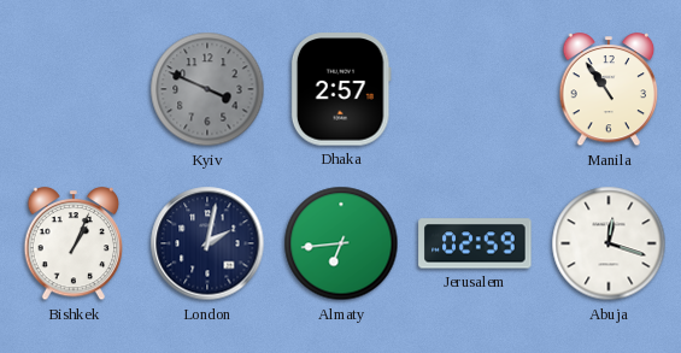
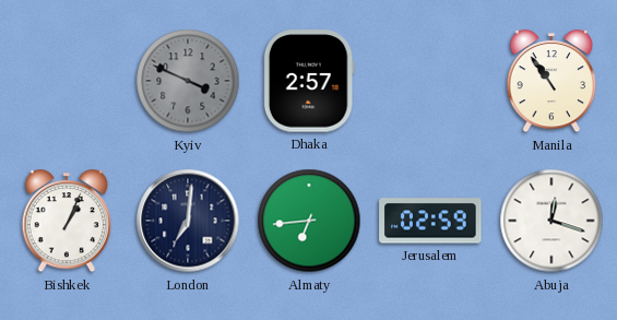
London: 2:02 -> 7:01 (188, 221)
